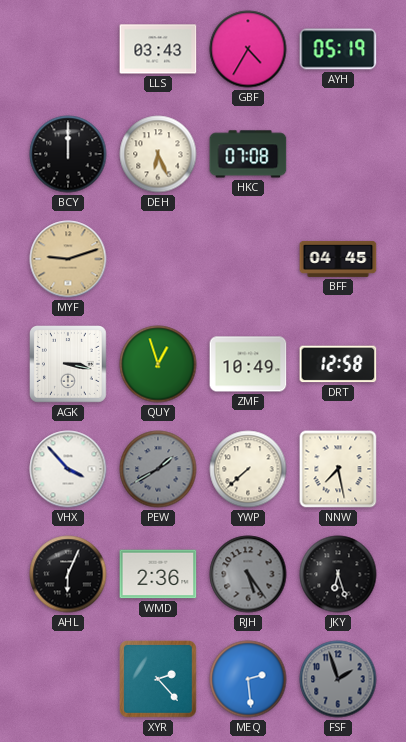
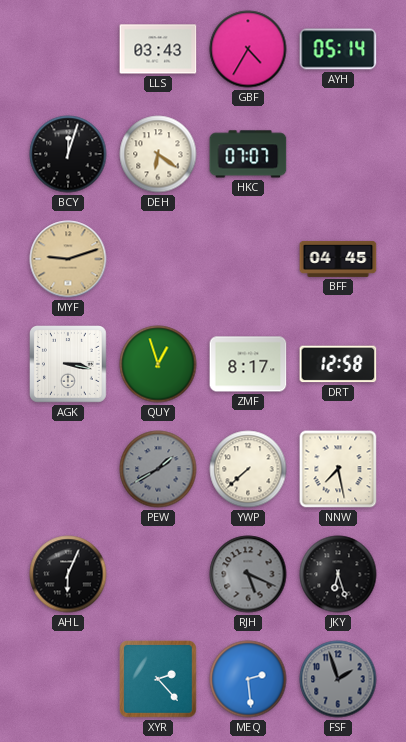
AYH: 05:19 -> 05:14 (338, 49)
BCY: 12:00 -> 12:03 (68, 154)
DEH: 6:26 -> 6:21 (158, 154)
HKC: 07:08 -> 07:07 (248, 154)
ZMF: 10:49 -> 8:17 (248, 364)
VHX: 3:53 -> none (68, 469)
WMD: 2:36 -> none (158, 574)
RJH: 5:24 -> 5:19 (248, 574)
